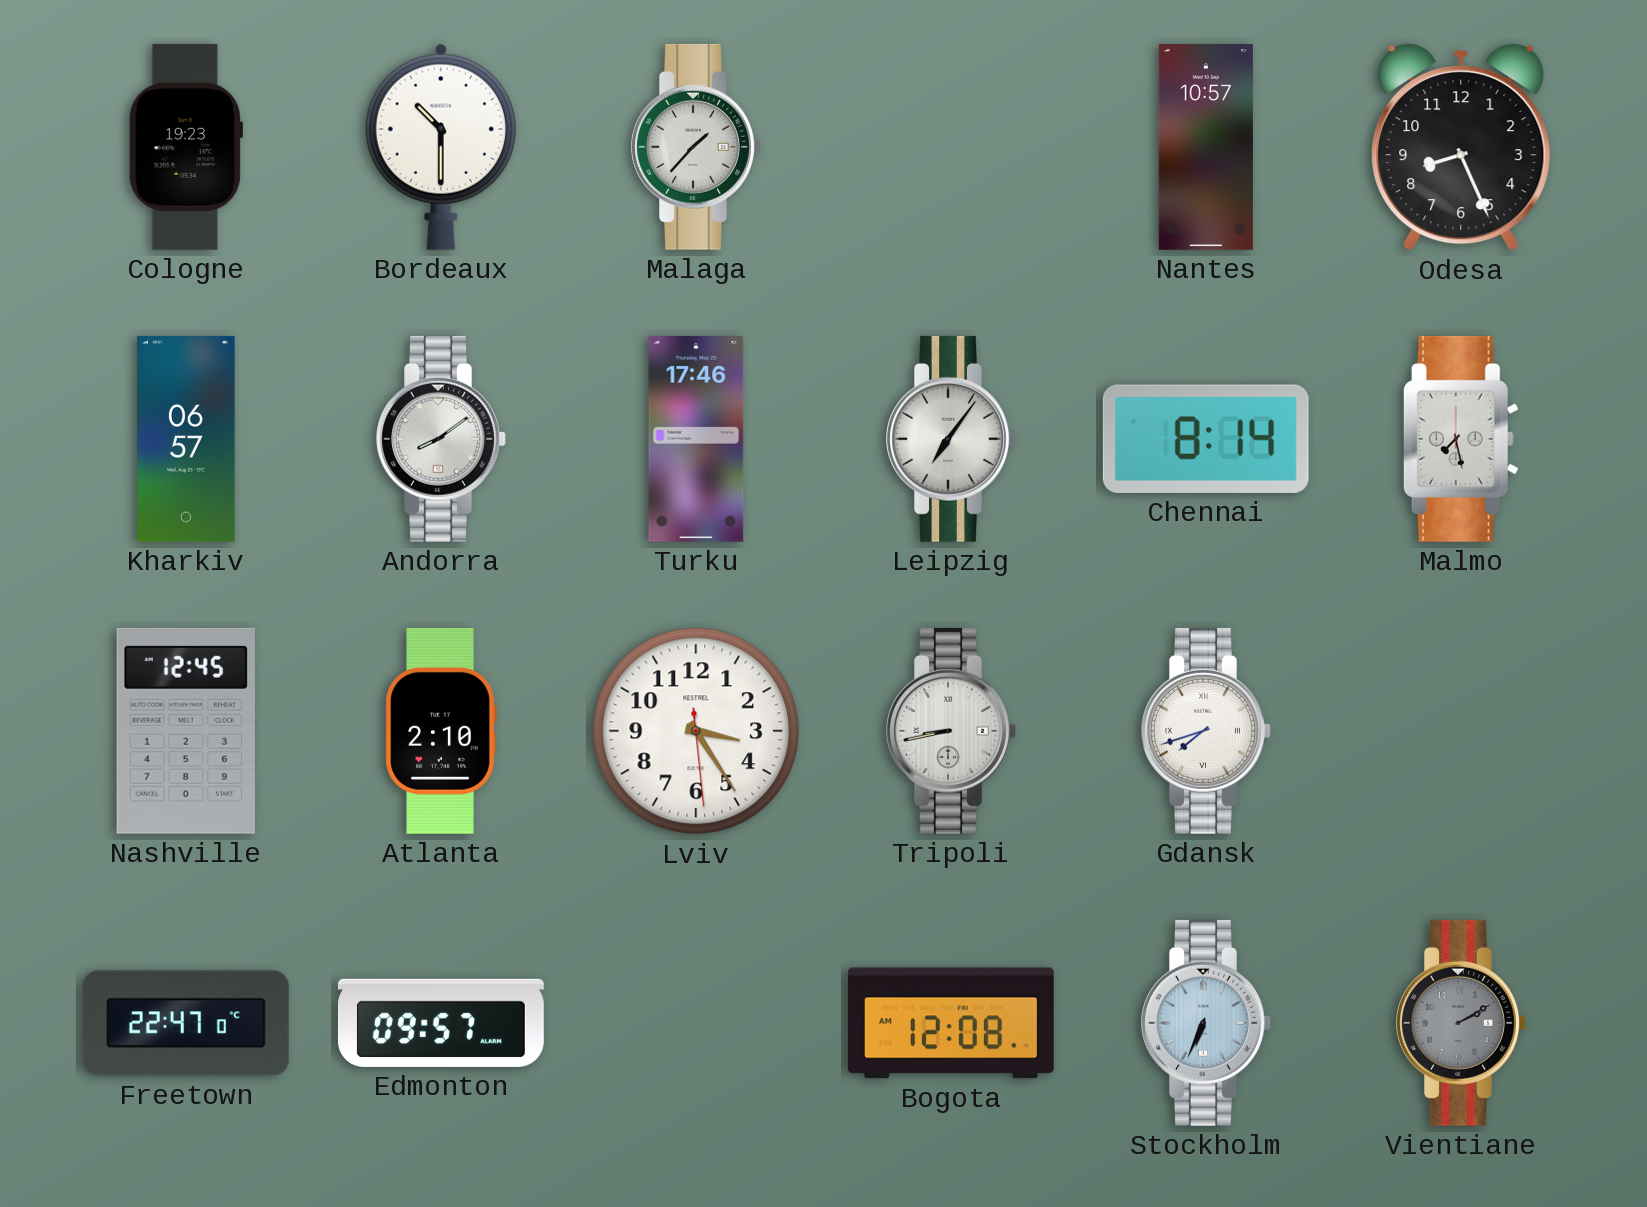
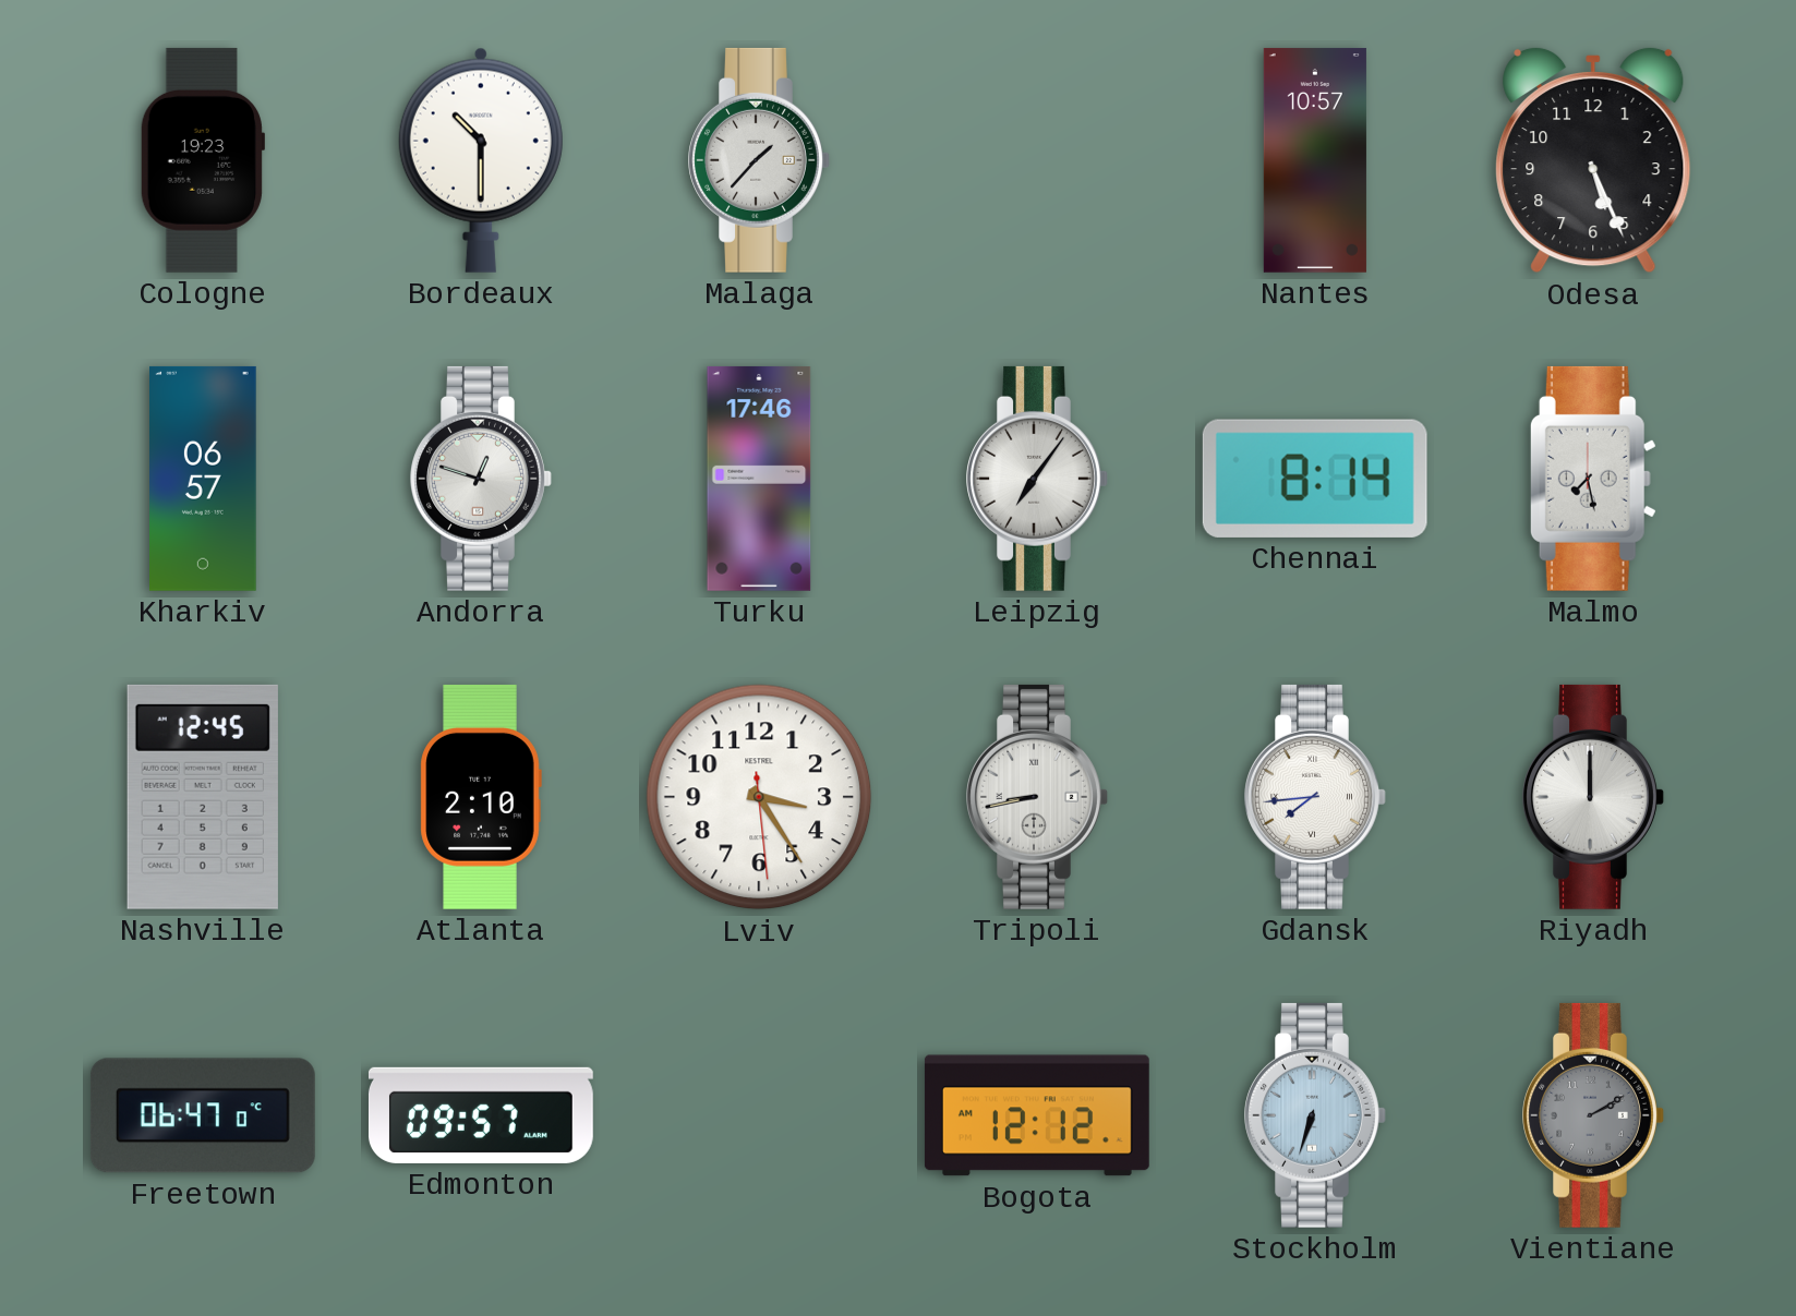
Odesa: 8:26 -> 5:26 (1593, 160)
Andorra: 8:09 -> 12:48 (481, 479)
Gdansk: 7:42 -> 7:44 (1315, 797)
Riyadh: none -> 12:00 (1593, 797)
Freetown: 22:47 -> 06:47 (203, 1115)
Bogota: 12:08 -> 12:12 (1037, 1115)
Stockholm: 6:34 -> 6:33 (1315, 1115)
